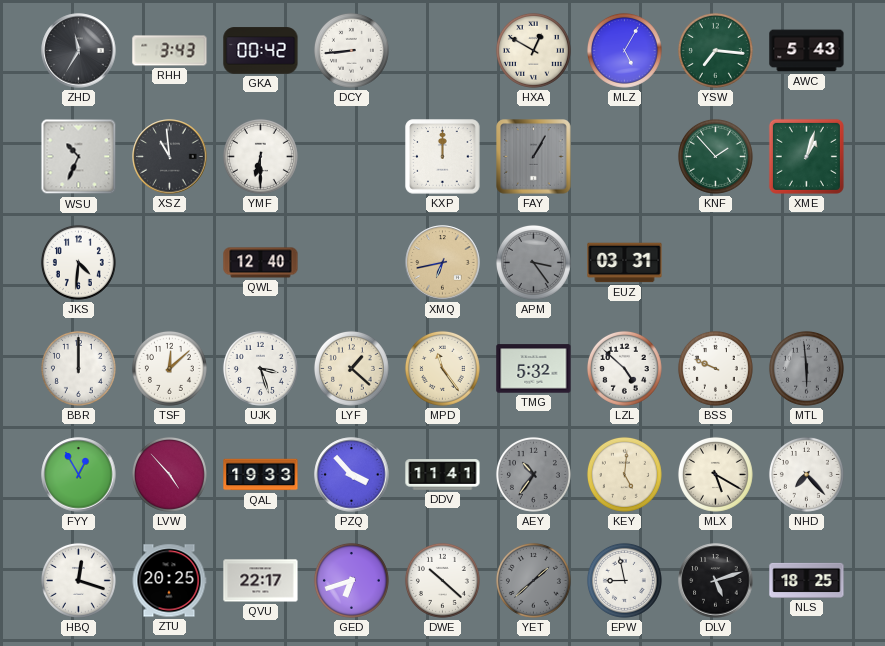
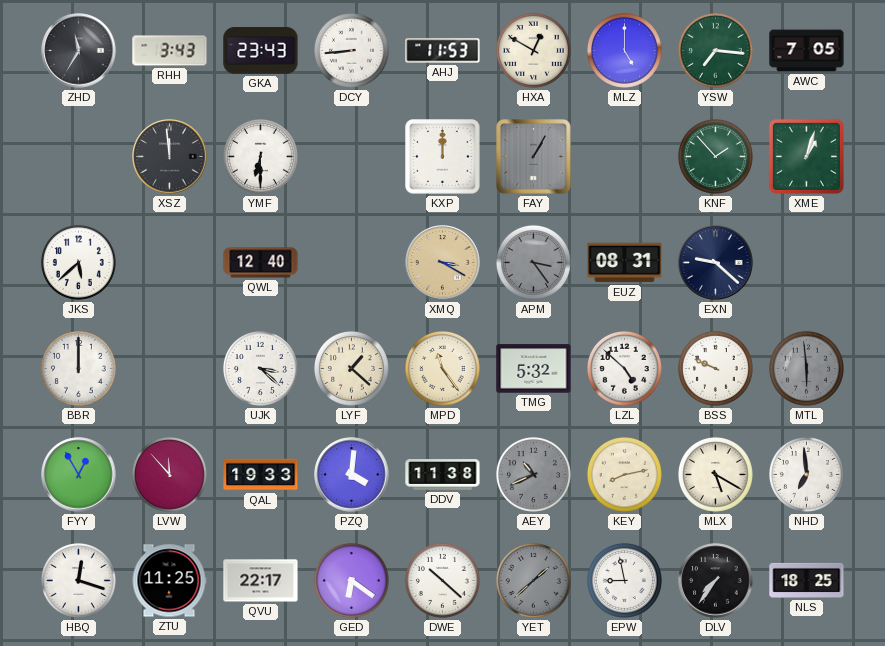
GKA: 00:42 -> 23:43 (261, 51)
AHJ: none -> 11:53 (443, 51)
MLZ: 5:05 -> 5:00 (624, 50)
AWC: 5:43 -> 7:05 (807, 51)
WSU: 10:34 -> none (79, 157)
XSZ: 10:59 -> 11:59 (170, 157)
JKS: 4:31 -> 5:38 (78, 262)
XMQ: 6:43 -> 3:20 (443, 263)
EUZ: 03:31 -> 08:31 (625, 263)
EXN: none -> 9:22 (716, 263)
TSF: 12:08 -> none (169, 368)
UJK: 3:27 -> 3:22 (260, 368)
LVW: 4:53 -> 11:53 (169, 474)
PZQ: 3:53 -> 4:01 (352, 475)
DDV: 11:41 -> 11:38 (443, 475)
AEY: 10:36 -> 10:41 (533, 474)
KEY: 5:01 -> 8:13 (624, 474)
NHD: 7:23 -> 6:59 (806, 474)
ZTU: 20:25 -> 11:25 (169, 581)
GED: 6:42 -> 6:21 (351, 580)
DLV: 5:12 -> 7:36 (716, 581)
